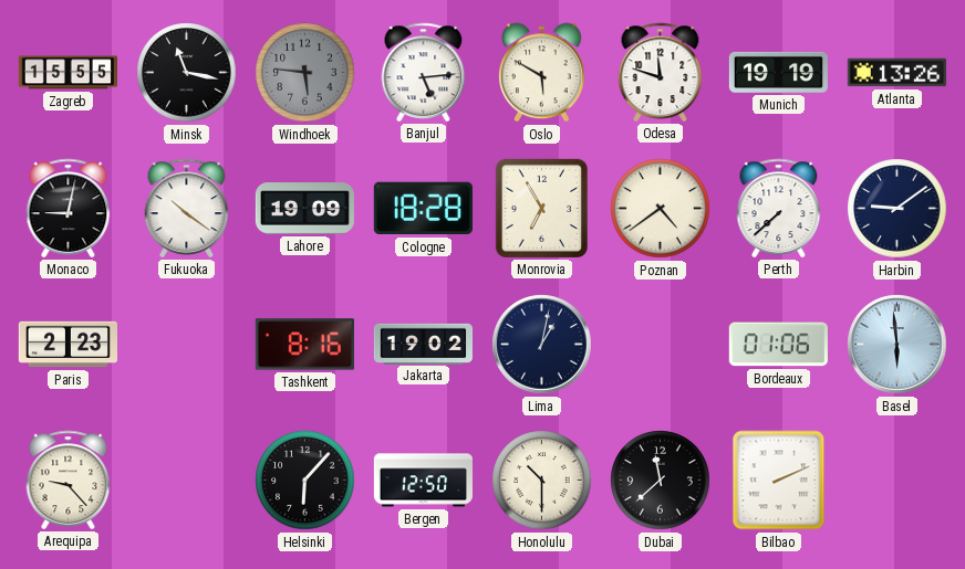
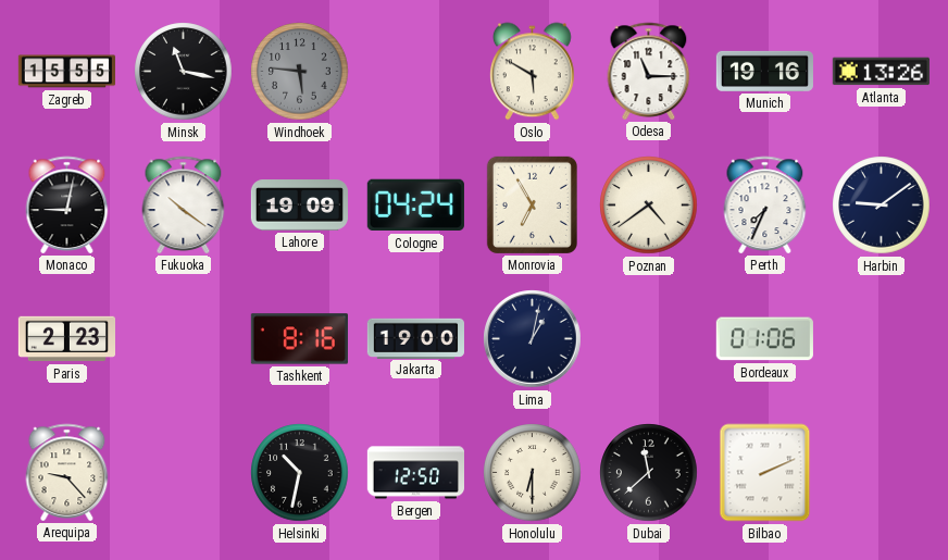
Banjul: 5:14 -> none (424, 72)
Odesa: 11:48 -> 11:15 (649, 71)
Munich: 19:19 -> 19:16 (764, 71)
Cologne: 18:28 -> 04:24 (415, 206)
Perth: 7:38 -> 7:34 (765, 204)
Jakarta: 19:02 -> 19:00 (415, 338)
Basel: 5:59 -> none (897, 345)
Helsinki: 6:07 -> 10:32 (300, 473)
Honolulu: 10:30 -> 6:30 (533, 473)
